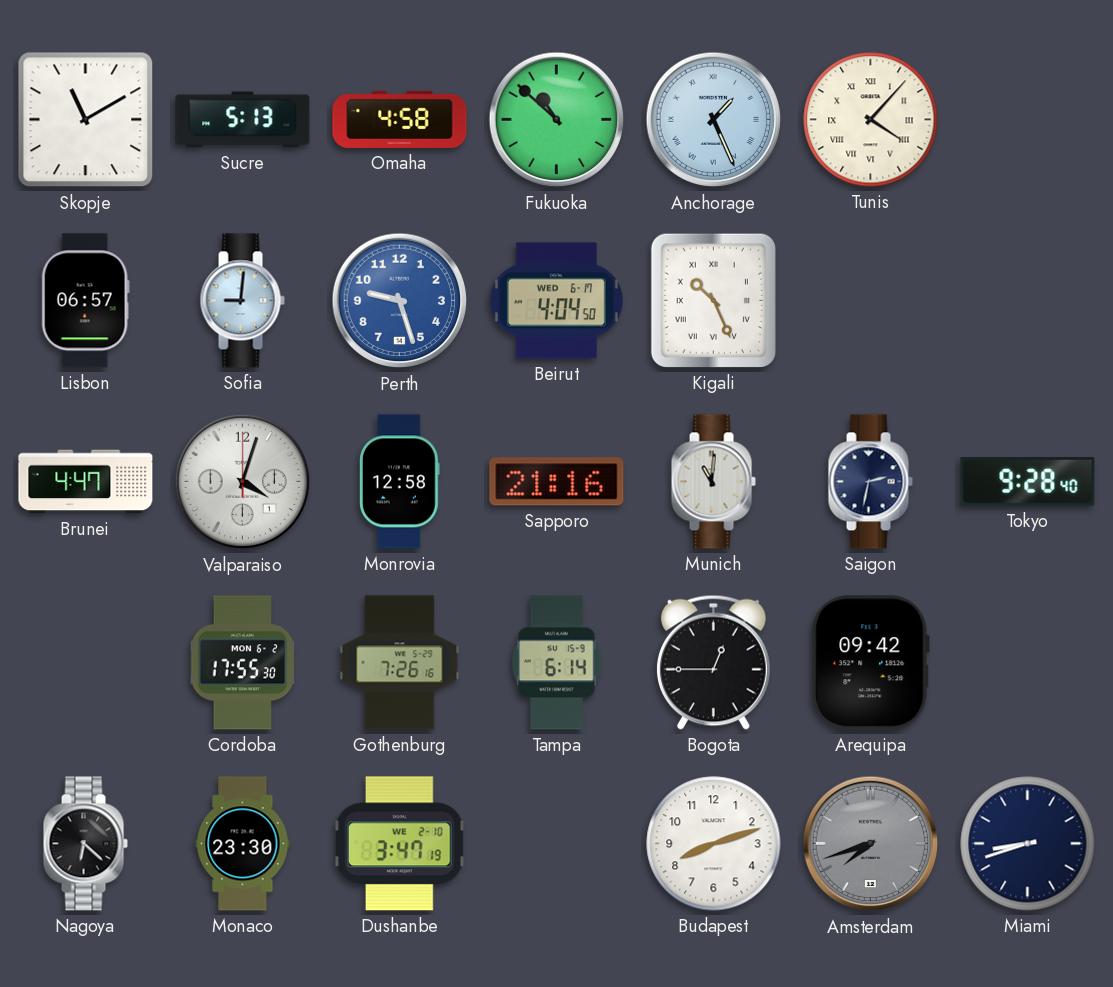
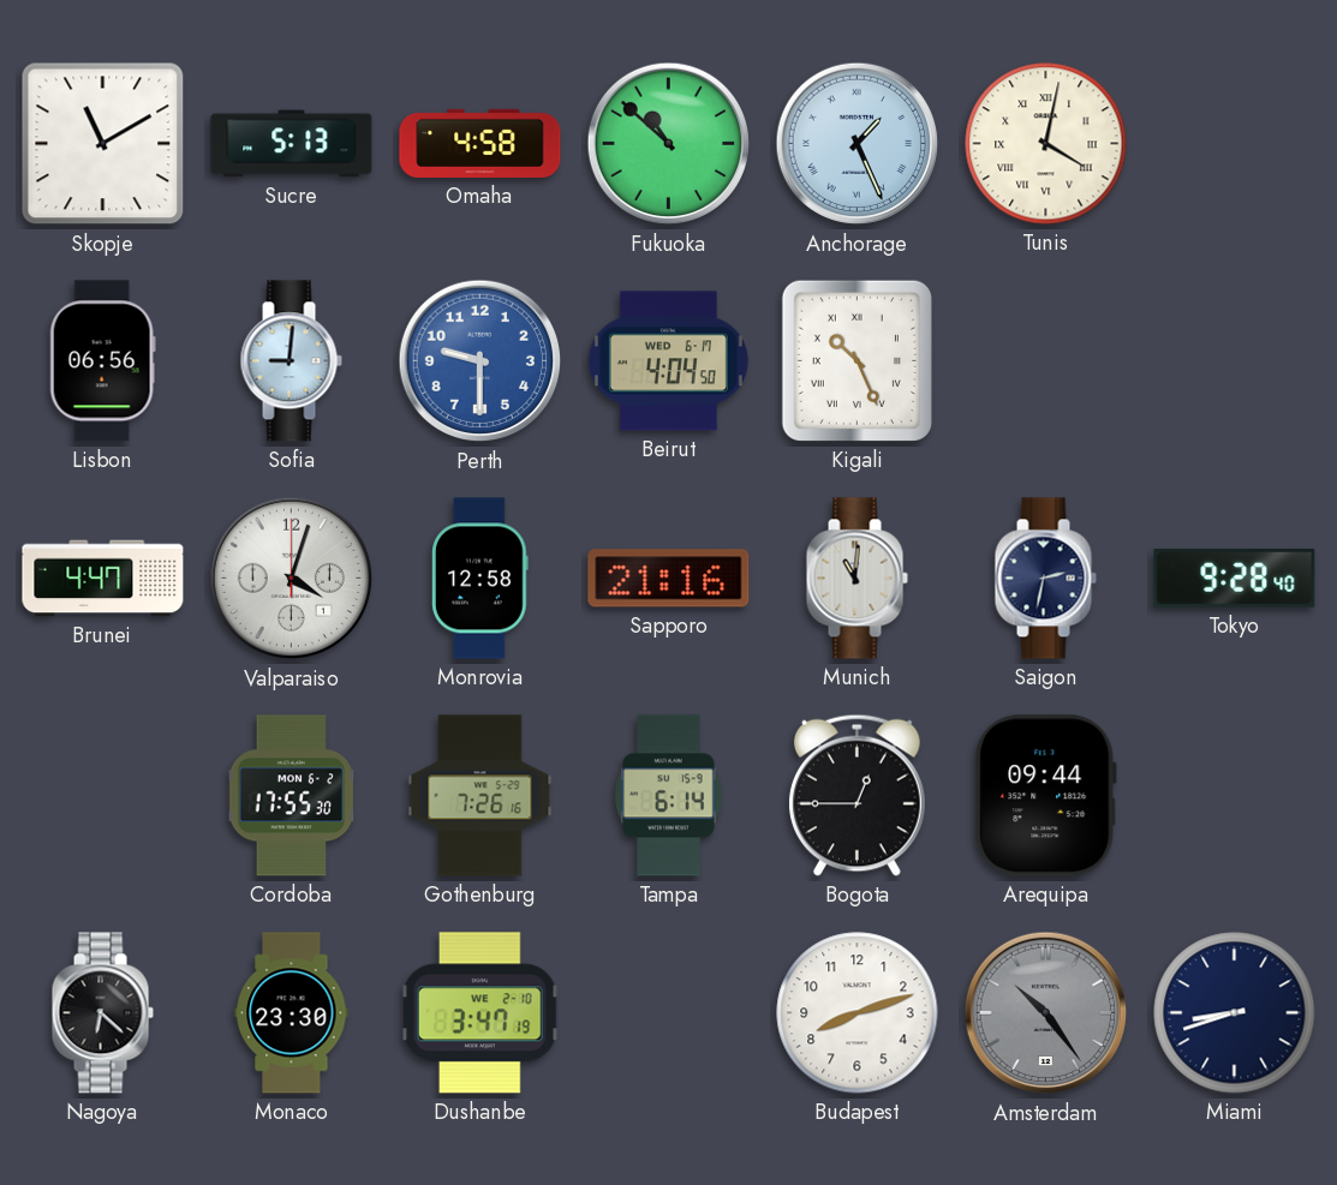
Tunis: 4:07 -> 4:02 (1046, 144)
Lisbon: 06:57 -> 06:56 (102, 361)
Perth: 9:27 -> 9:30 (481, 361)
Arequipa: 09:42 -> 09:44 (1046, 796)
Amsterdam: 7:42 -> 10:24 (1046, 1013)
